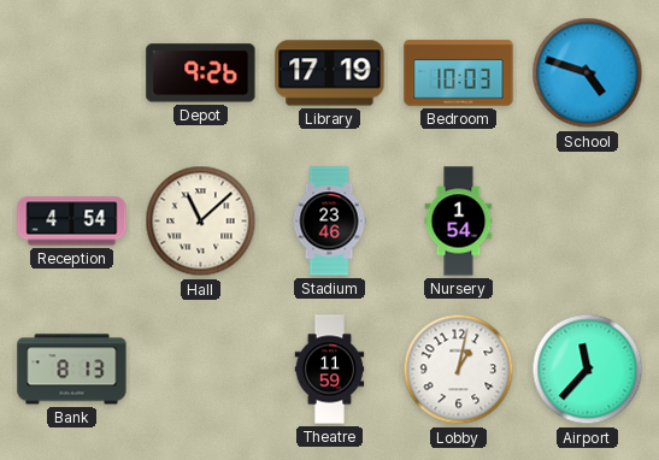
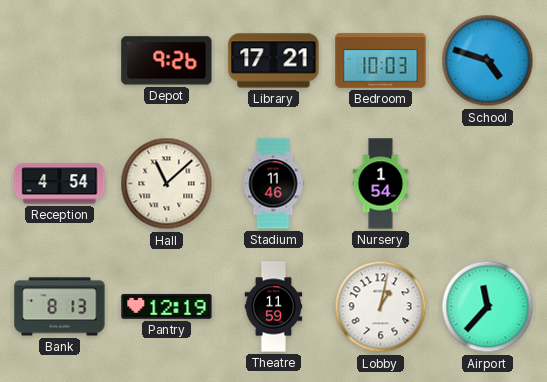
Library: 17:19 -> 17:21 (274, 61)
Stadium: 23:46 -> 11:46 (273, 184)
Pantry: none -> 12:19 (167, 306)
